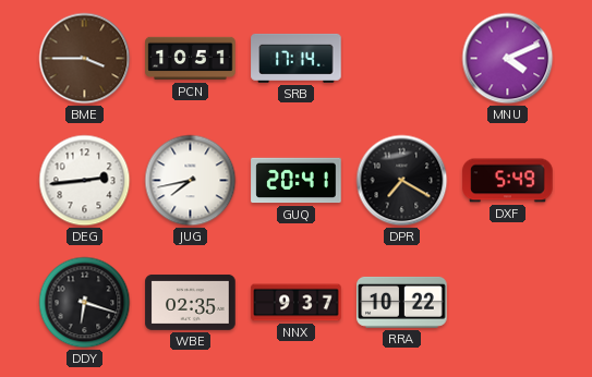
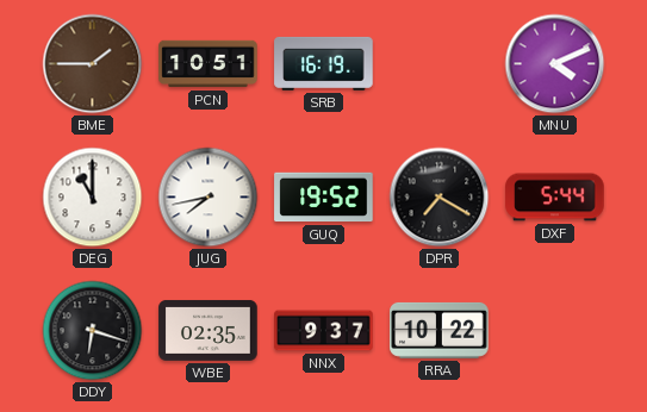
BME: 3:45 -> 1:45 (93, 64)
SRB: 17:14 -> 16:19 (324, 63)
DEG: 2:44 -> 11:00 (93, 198)
GUQ: 20:41 -> 19:52 (324, 198)
DXF: 5:49 -> 5:44 (555, 198)
